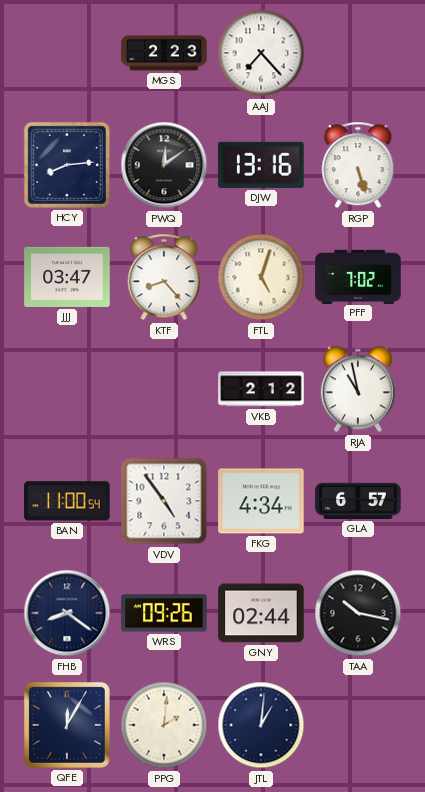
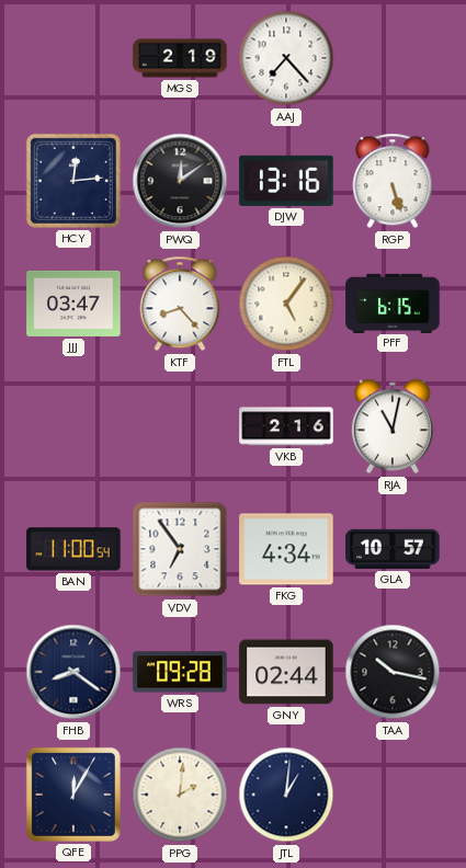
MGS: 2:23 -> 2:19 (180, 58)
HCY: 8:14 -> 12:14 (73, 181)
FTL: 5:03 -> 5:06 (286, 304)
PFF: 7:02 -> 6:15 (393, 302)
VKB: 2:12 -> 2:16 (286, 426)
RJA: 10:58 -> 11:02 (393, 426)
VDV: 4:54 -> 6:54 (180, 549)
GLA: 6:57 -> 10:57 (393, 549)
WRS: 09:26 -> 09:28 (180, 672)
